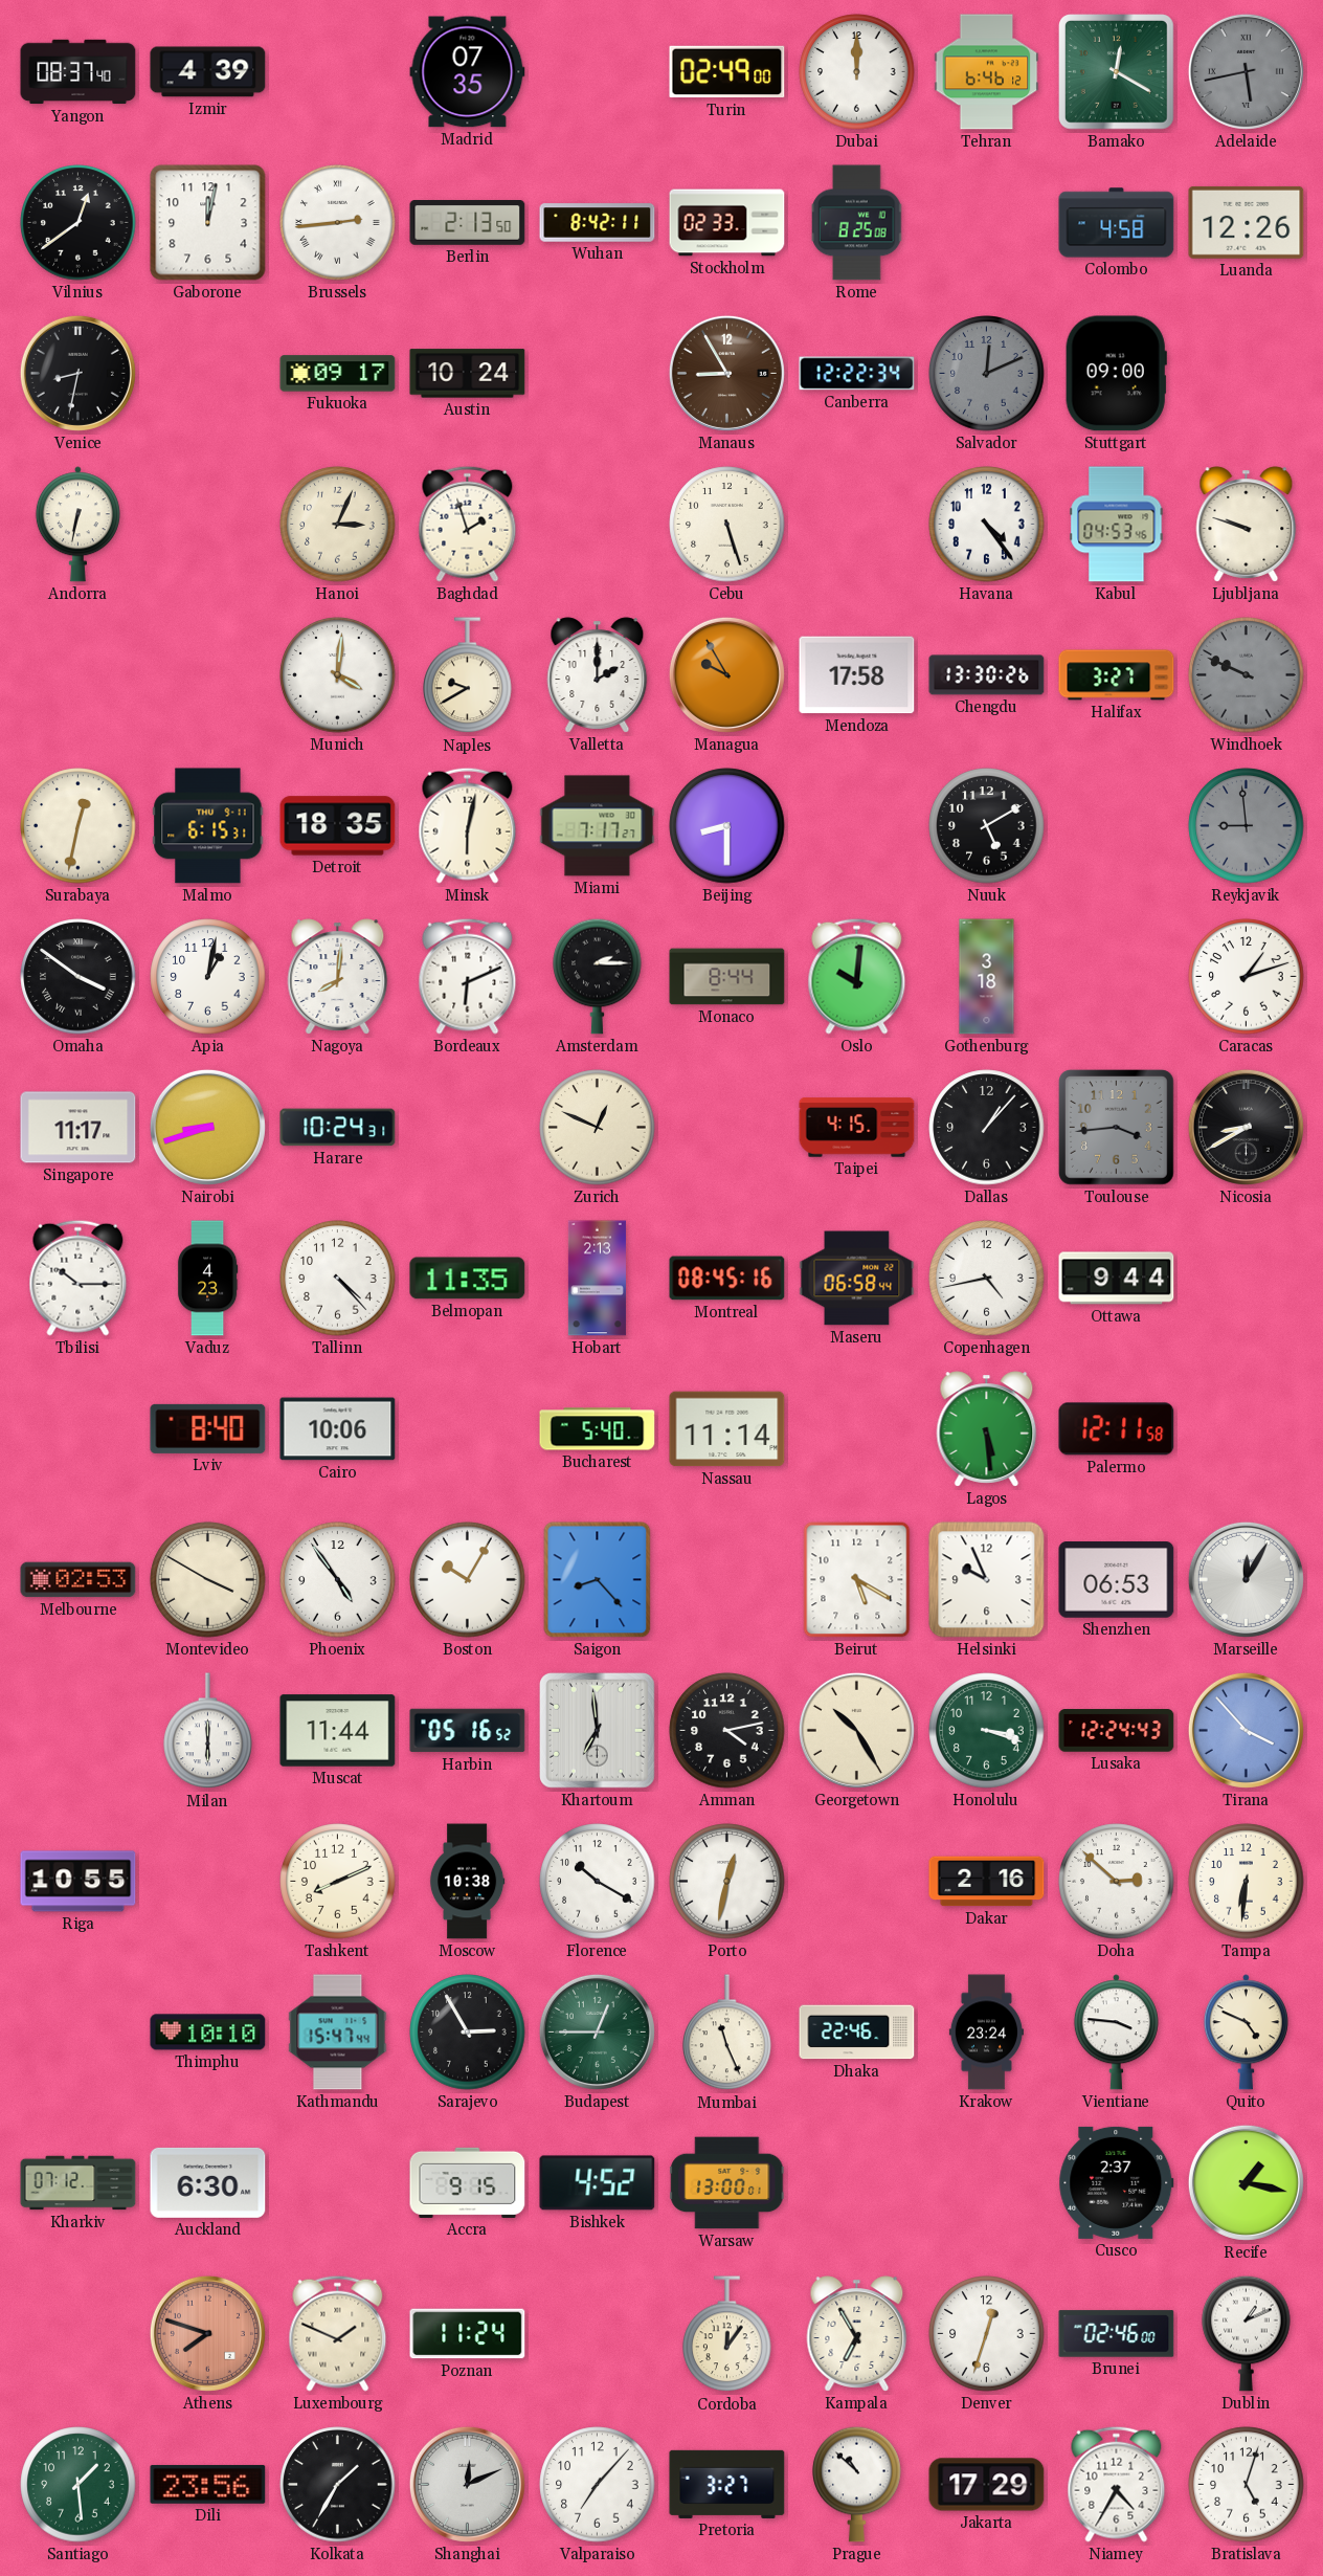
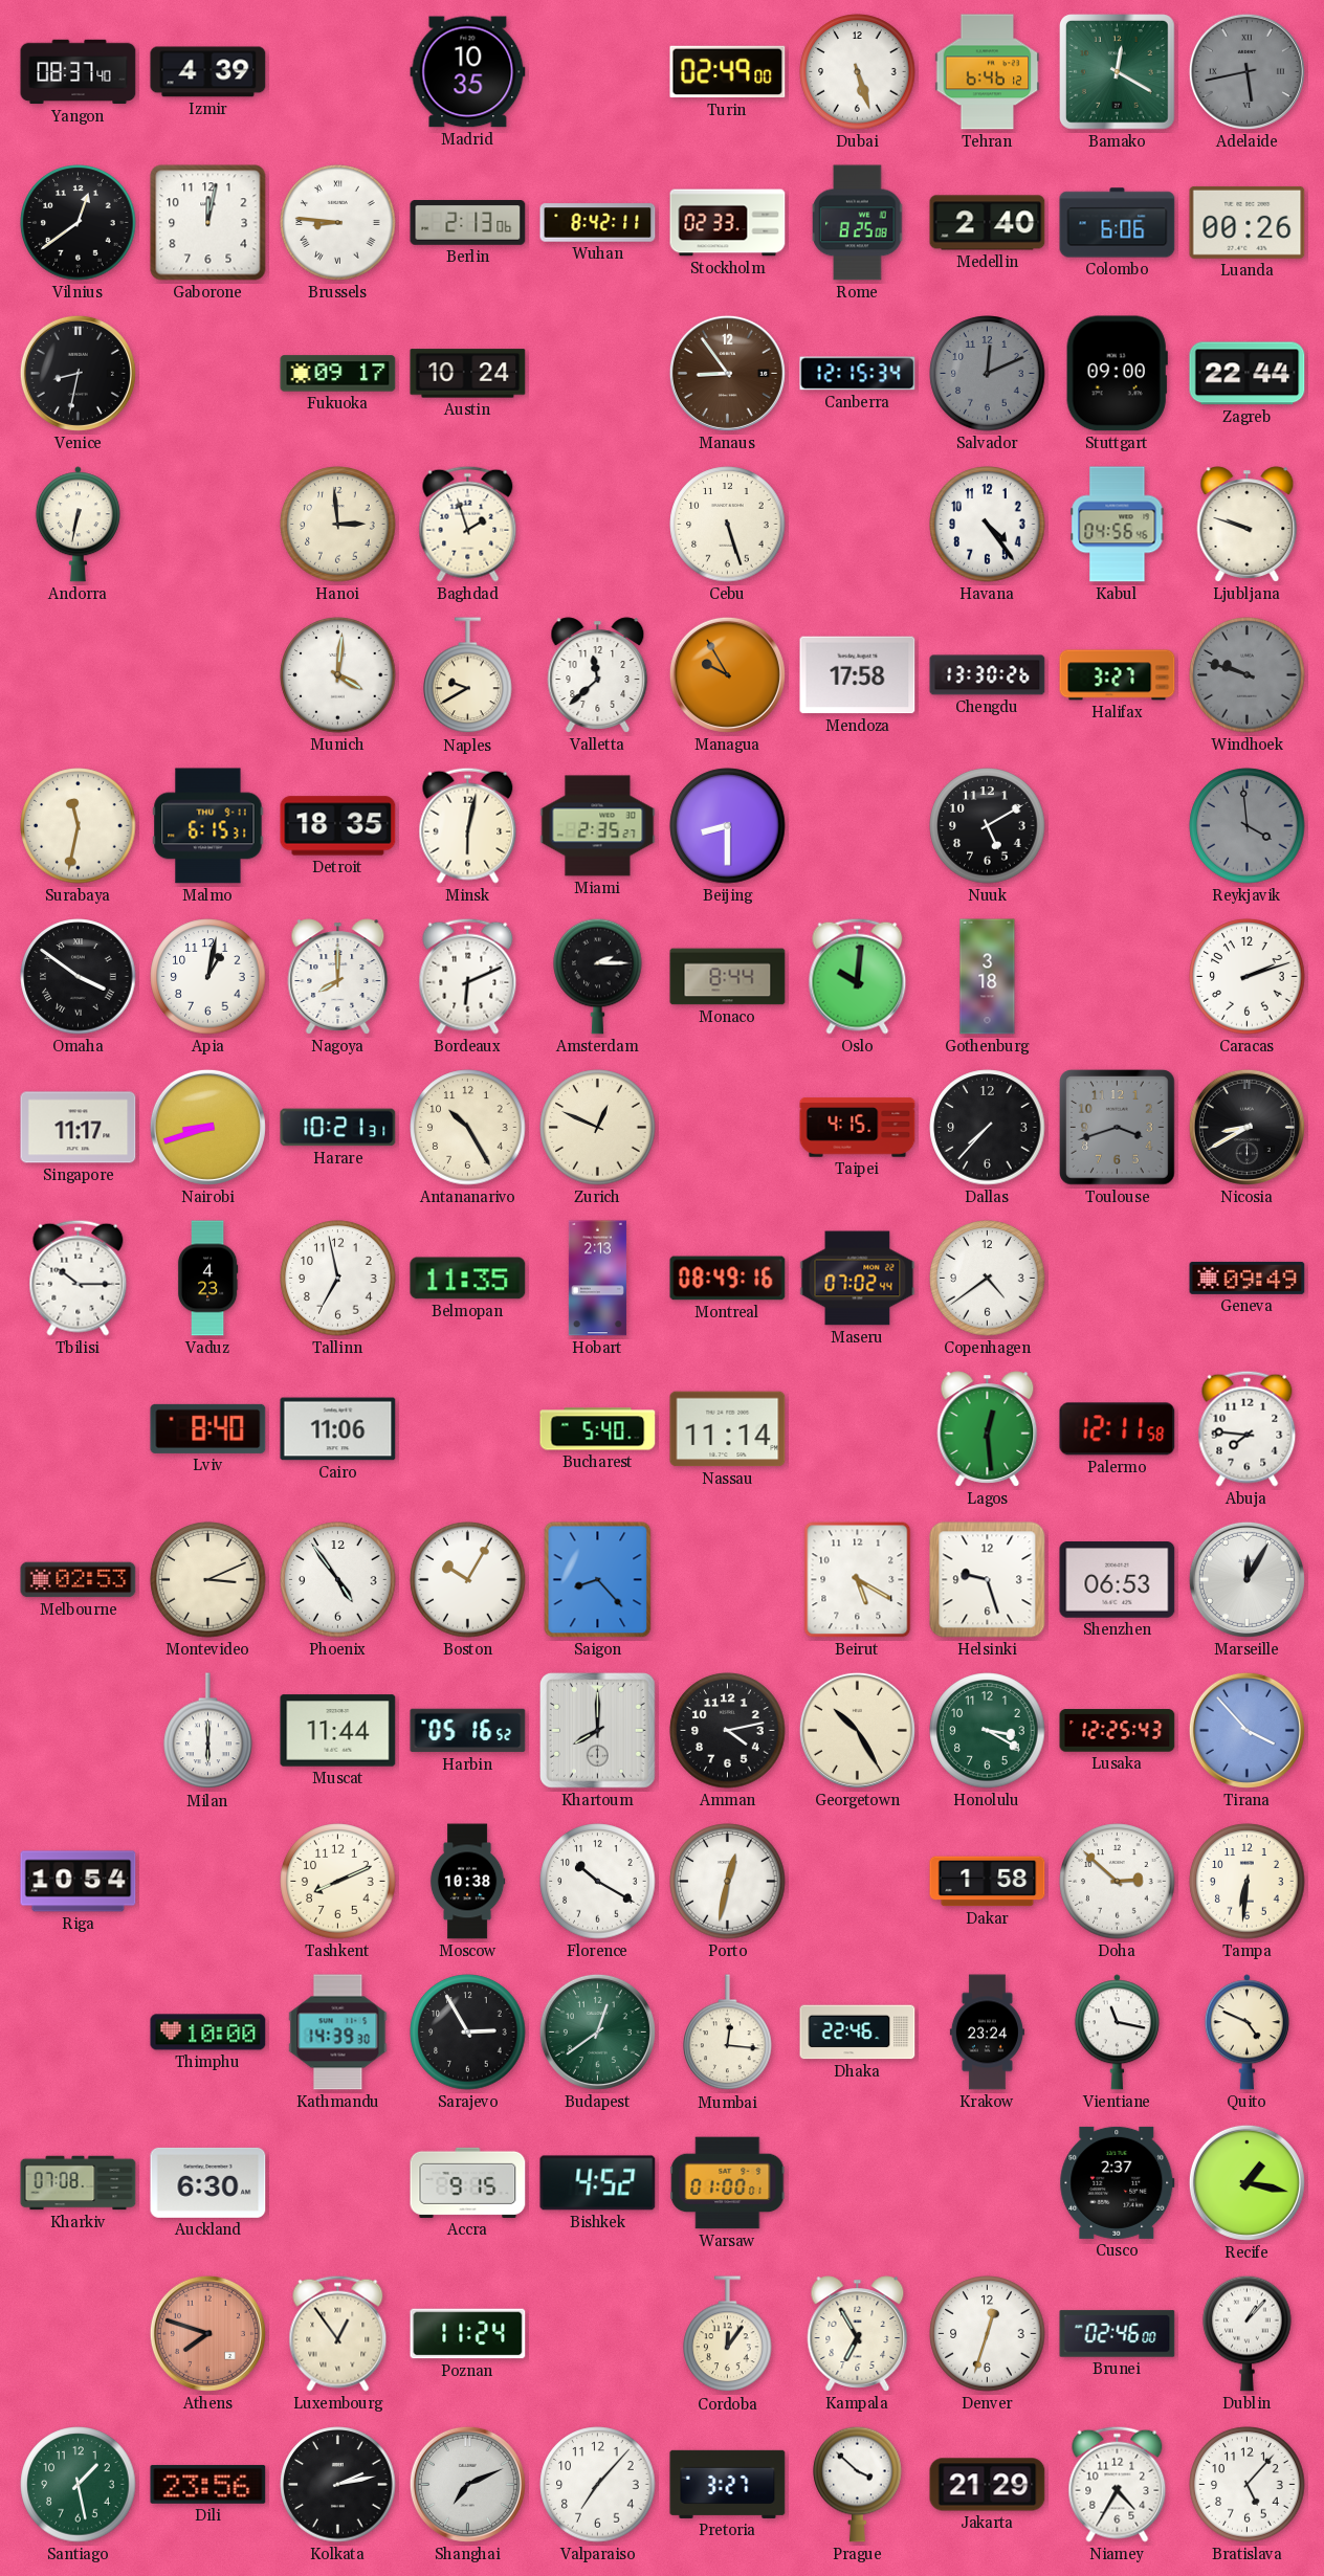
Madrid: 07:35 -> 10:35 (468, 72)
Dubai: 12:00 -> 5:27 (858, 72)
Brussels: 2:44 -> 8:46 (338, 223)
Berlin: 2:13:50 -> 2:13:06 (468, 223)
Medellin: none -> 2:40 (988, 223)
Colombo: 4:58 -> 6:06 (1118, 223)
Luanda: 12:26 -> 00:26 (1248, 222)
Manaus: 8:55 -> 8:54 (727, 373)
Canberra: 12:22 -> 12:15 (858, 374)
Zagreb: none -> 22:44 (1248, 374)
Hanoi: 3:04 -> 2:59 (338, 525)
Kabul: 04:53 -> 04:56 (1118, 525)
Valletta: 2:00 -> 11:38 (598, 675)
Windhoek: 9:49 -> 9:48 (1248, 675)
Surabaya: 12:32 -> 11:32 (79, 826)
Miami: 7:17 -> 2:35 (598, 826)
Reykjavik: 8:59 -> 3:59 (1248, 826)
Nagoya: 8:01 -> 8:00 (338, 977)
Caracas: 1:12 -> 2:12 (1248, 977)
Harare: 10:24 -> 10:21 (338, 1128)
Antananarivo: none -> 10:25 (468, 1128)
Dallas: 1:07 -> 7:37 (988, 1128)
Toulouse: 3:44 -> 3:42 (1118, 1128)
Tallinn: 4:23 -> 6:58 (338, 1279)
Montreal: 08:45 -> 08:49 (728, 1279)
Maseru: 06:58 -> 07:02 (858, 1279)
Copenhagen: 4:43 -> 4:39 (988, 1279)
Ottawa: 9:44 -> none (1117, 1279)
Geneva: none -> 09:49 (1248, 1278)
Cairo: 10:06 -> 11:06 (338, 1429)
Lagos: 5:29 -> 12:29 (988, 1429)
Abuja: none -> 7:46 (1248, 1428)
Montevideo: 3:50 -> 3:11 (208, 1580)
Helsinki: 9:56 -> 9:27 (988, 1580)
Khartoum: 6:59 -> 8:00 (598, 1731)
Honolulu: 3:18 -> 3:20 (988, 1731)
Lusaka: 12:24 -> 12:25 (1118, 1731)
Riga: 10:55 -> 10:54 (79, 1882)
Dakar: 2:16 -> 1:58 (988, 1882)
Thimphu: 10:10 -> 10:00 (208, 2033)
Kathmandu: 15:47 -> 14:39 (338, 2033)
Budapest: 12:45 -> 12:39 (597, 2031)
Mumbai: 11:26 -> 12:16 (728, 2033)
Vientiane: 3:46 -> 11:17 (1117, 2033)
Kharkiv: 07:12 -> 07:08 (79, 2183)
Warsaw: 13:00 -> 01:00 (728, 2183)
Luxembourg: 1:49 -> 12:54 (338, 2333)
Dublin: 1:11 -> 1:07 (1248, 2333)
Santiago: 1:29 -> 1:28 (79, 2485)
Kolkata: 1:35 -> 2:13 (338, 2485)
Shanghai: 12:11 -> 7:11 (467, 2484)
Prague: 10:52 -> 3:52 (858, 2484)
Jakarta: 17:29 -> 21:29 (988, 2485)
Bratislava: 5:03 -> 5:07 (1248, 2485)
